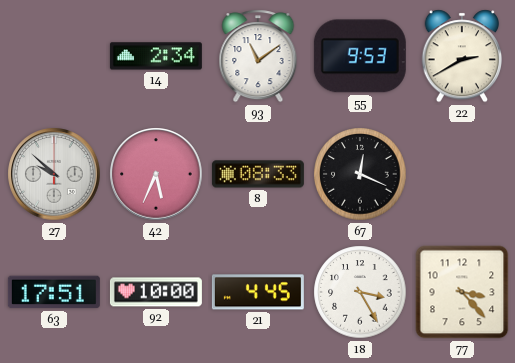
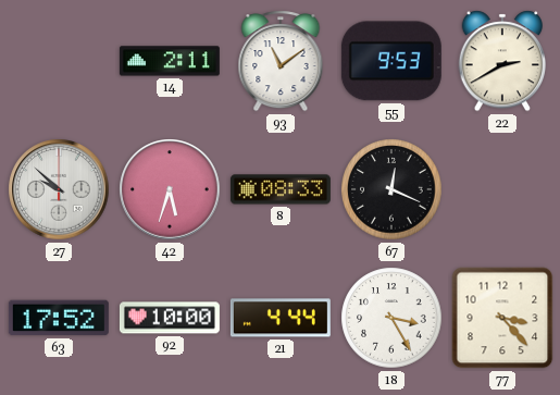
14: 2:34 -> 2:11 (170, 61)
42: 5:34 -> 5:33 (170, 189)
63: 17:51 -> 17:52 (59, 318)
21: 4:45 -> 4:44 (281, 318)
